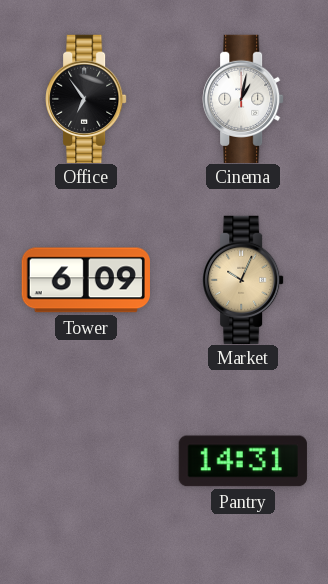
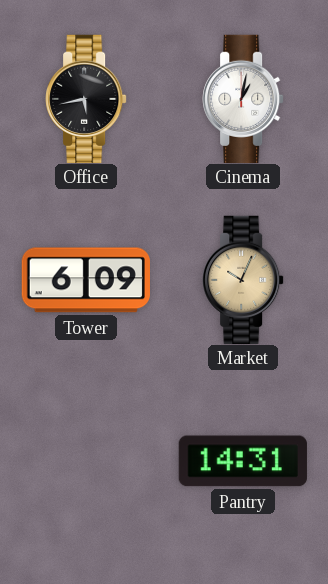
Office: 6:54 -> 5:43 (86, 98)
